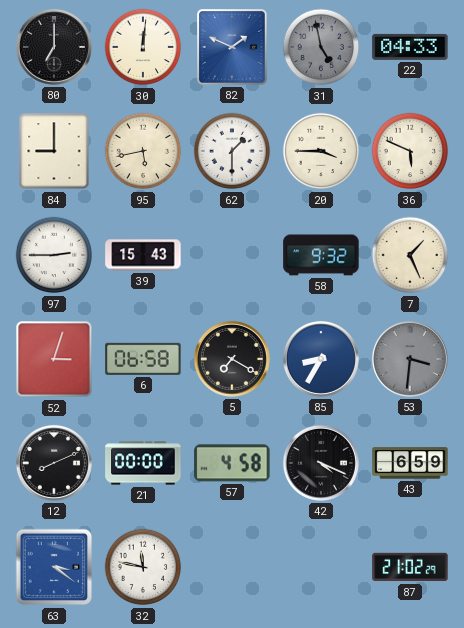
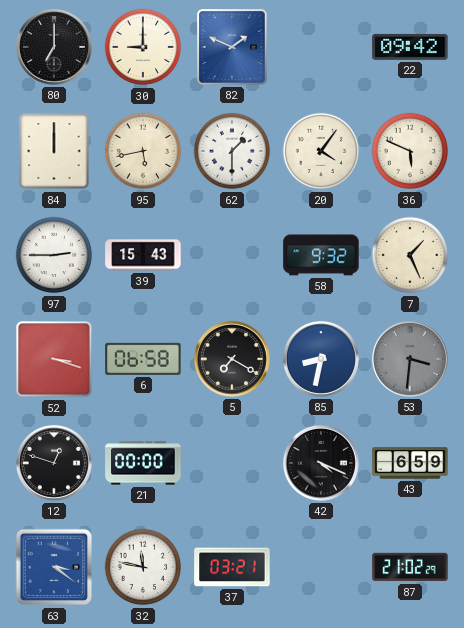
30: 12:01 -> 9:00 (143, 47)
31: 4:58 -> none (321, 47)
22: 04:33 -> 09:42 (410, 47)
84: 9:00 -> 12:00 (54, 151)
20: 3:45 -> 4:06 (321, 151)
52: 3:03 -> 3:18 (54, 359)
85: 8:35 -> 8:32 (321, 359)
12: 8:11 -> 12:48 (54, 463)
57: 4:58 -> none (232, 463)
37: none -> 03:21 (232, 567)
